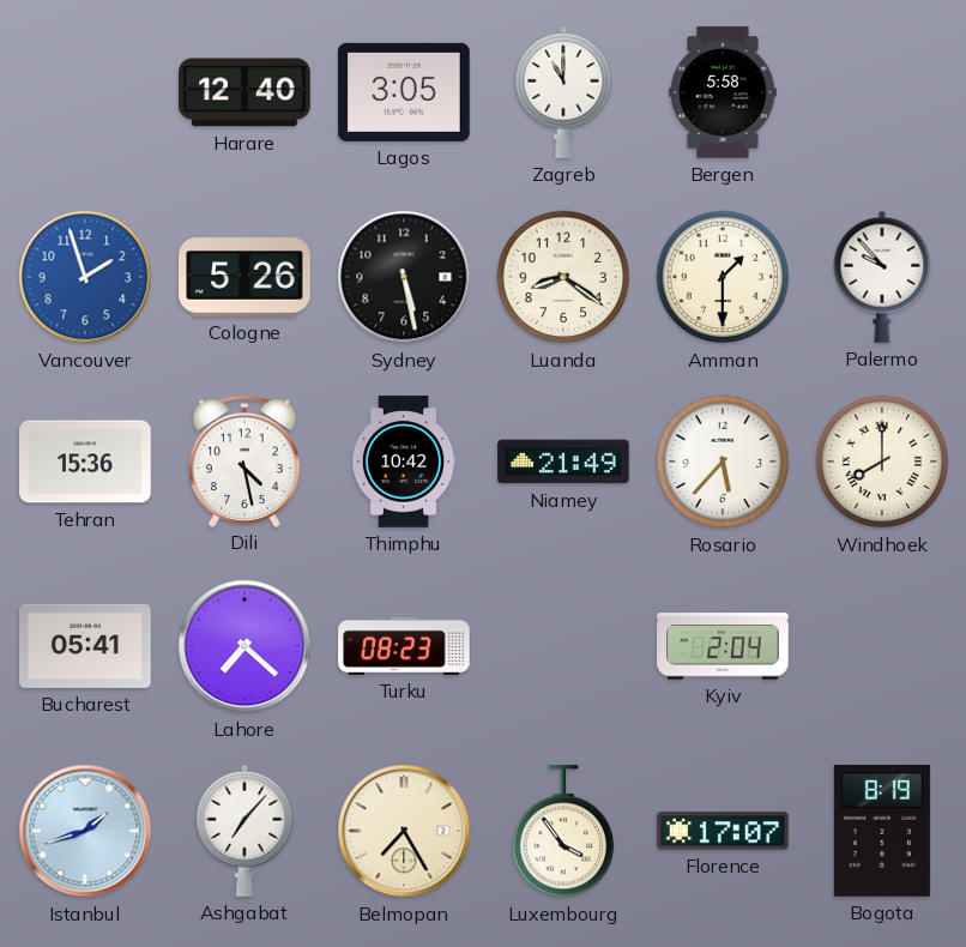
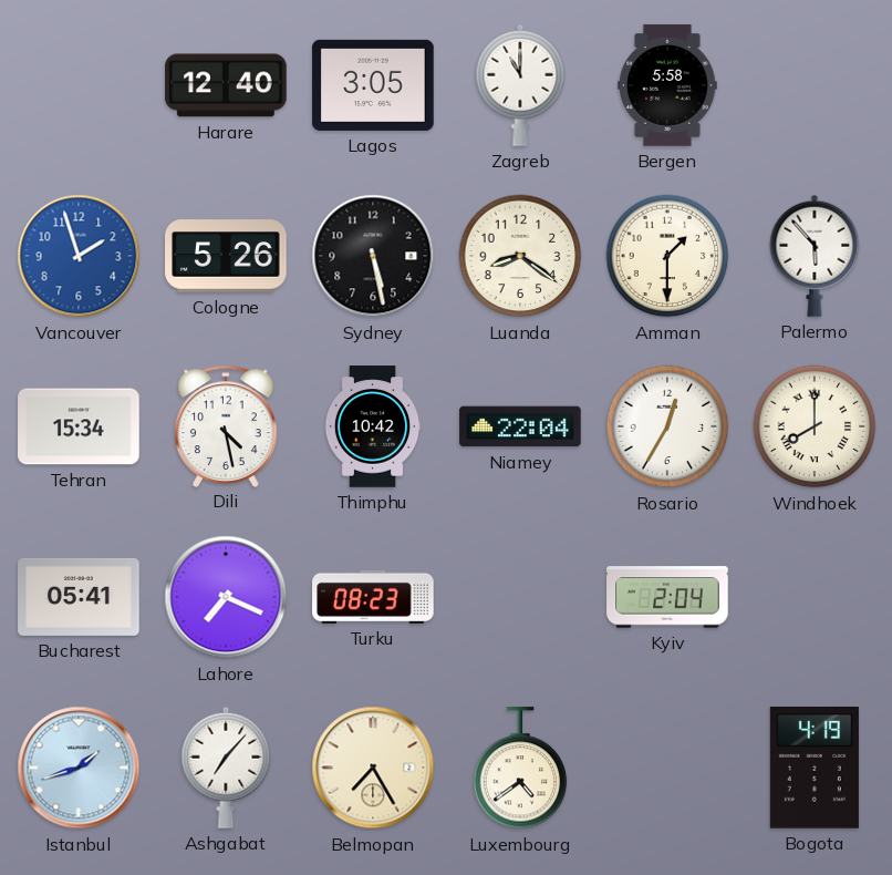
Palermo: 9:53 -> 5:53 (815, 256)
Tehran: 15:36 -> 15:34 (79, 426)
Niamey: 21:49 -> 22:04 (520, 426)
Rosario: 5:37 -> 12:35 (667, 426)
Lahore: 7:22 -> 7:19 (226, 597)
Luxembourg: 3:54 -> 4:39 (520, 769)
Florence: 17:07 -> none (723, 831)
Bogota: 8:19 -> 4:19 (815, 769)
